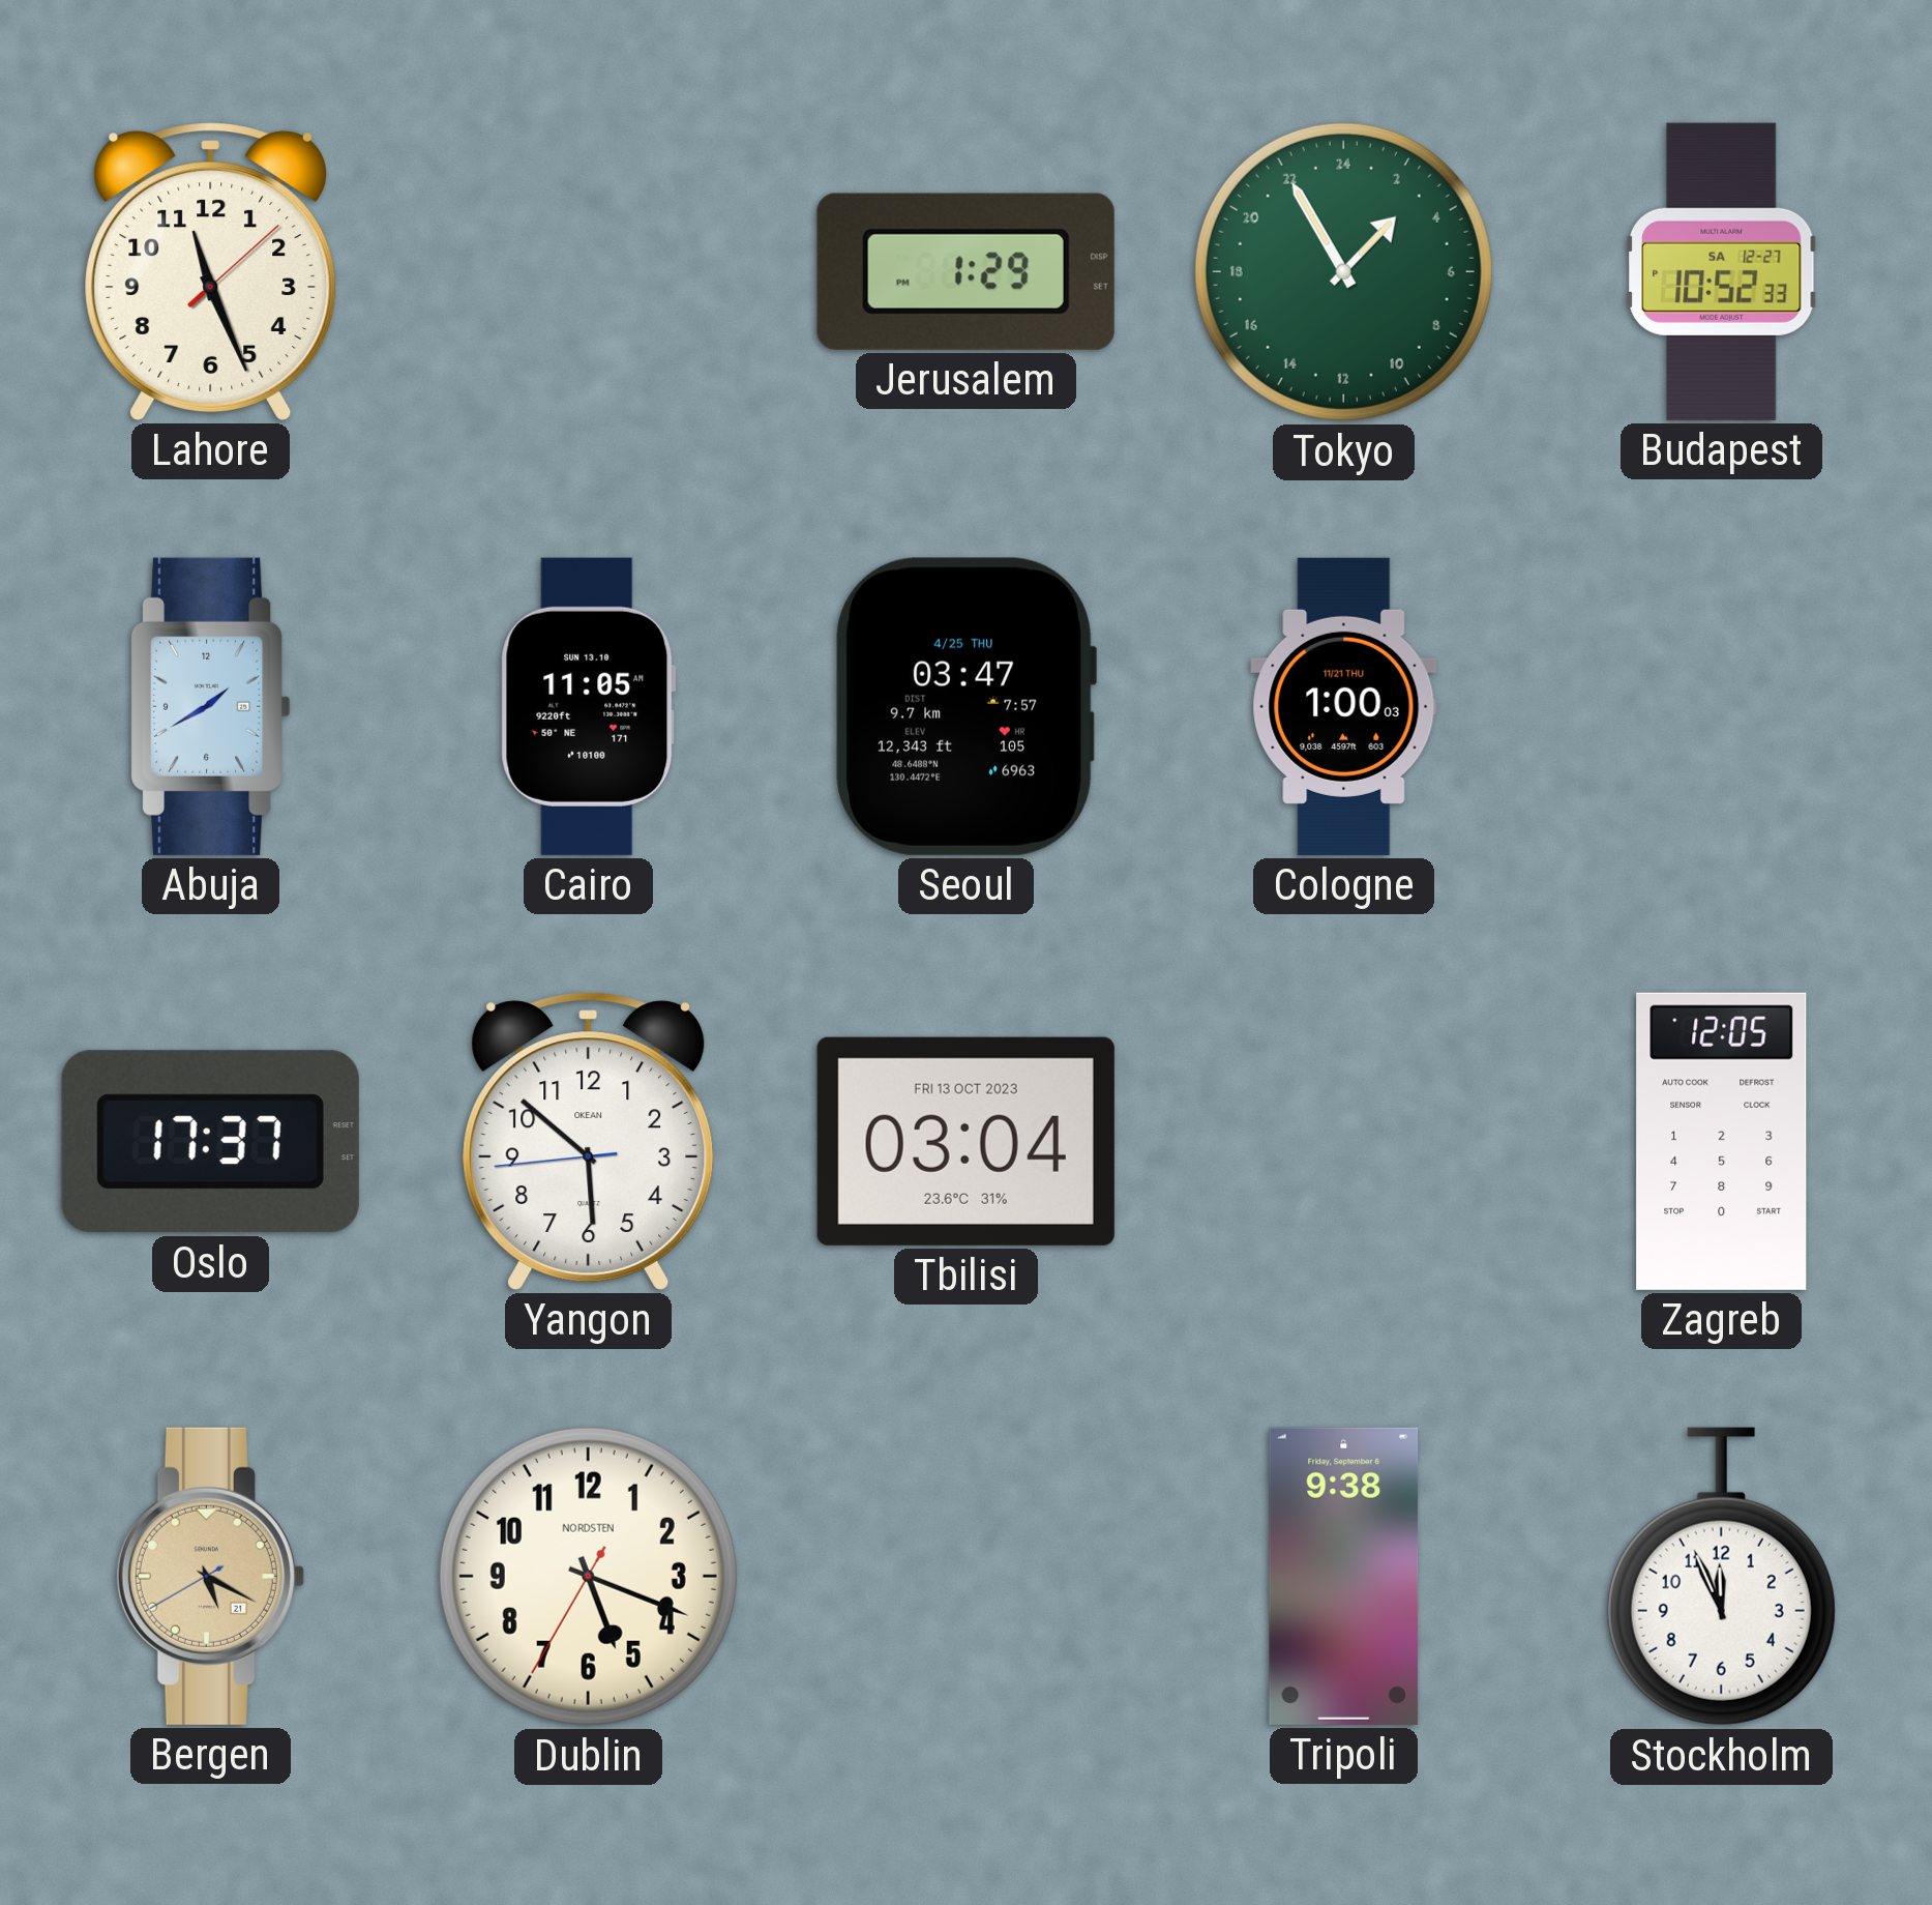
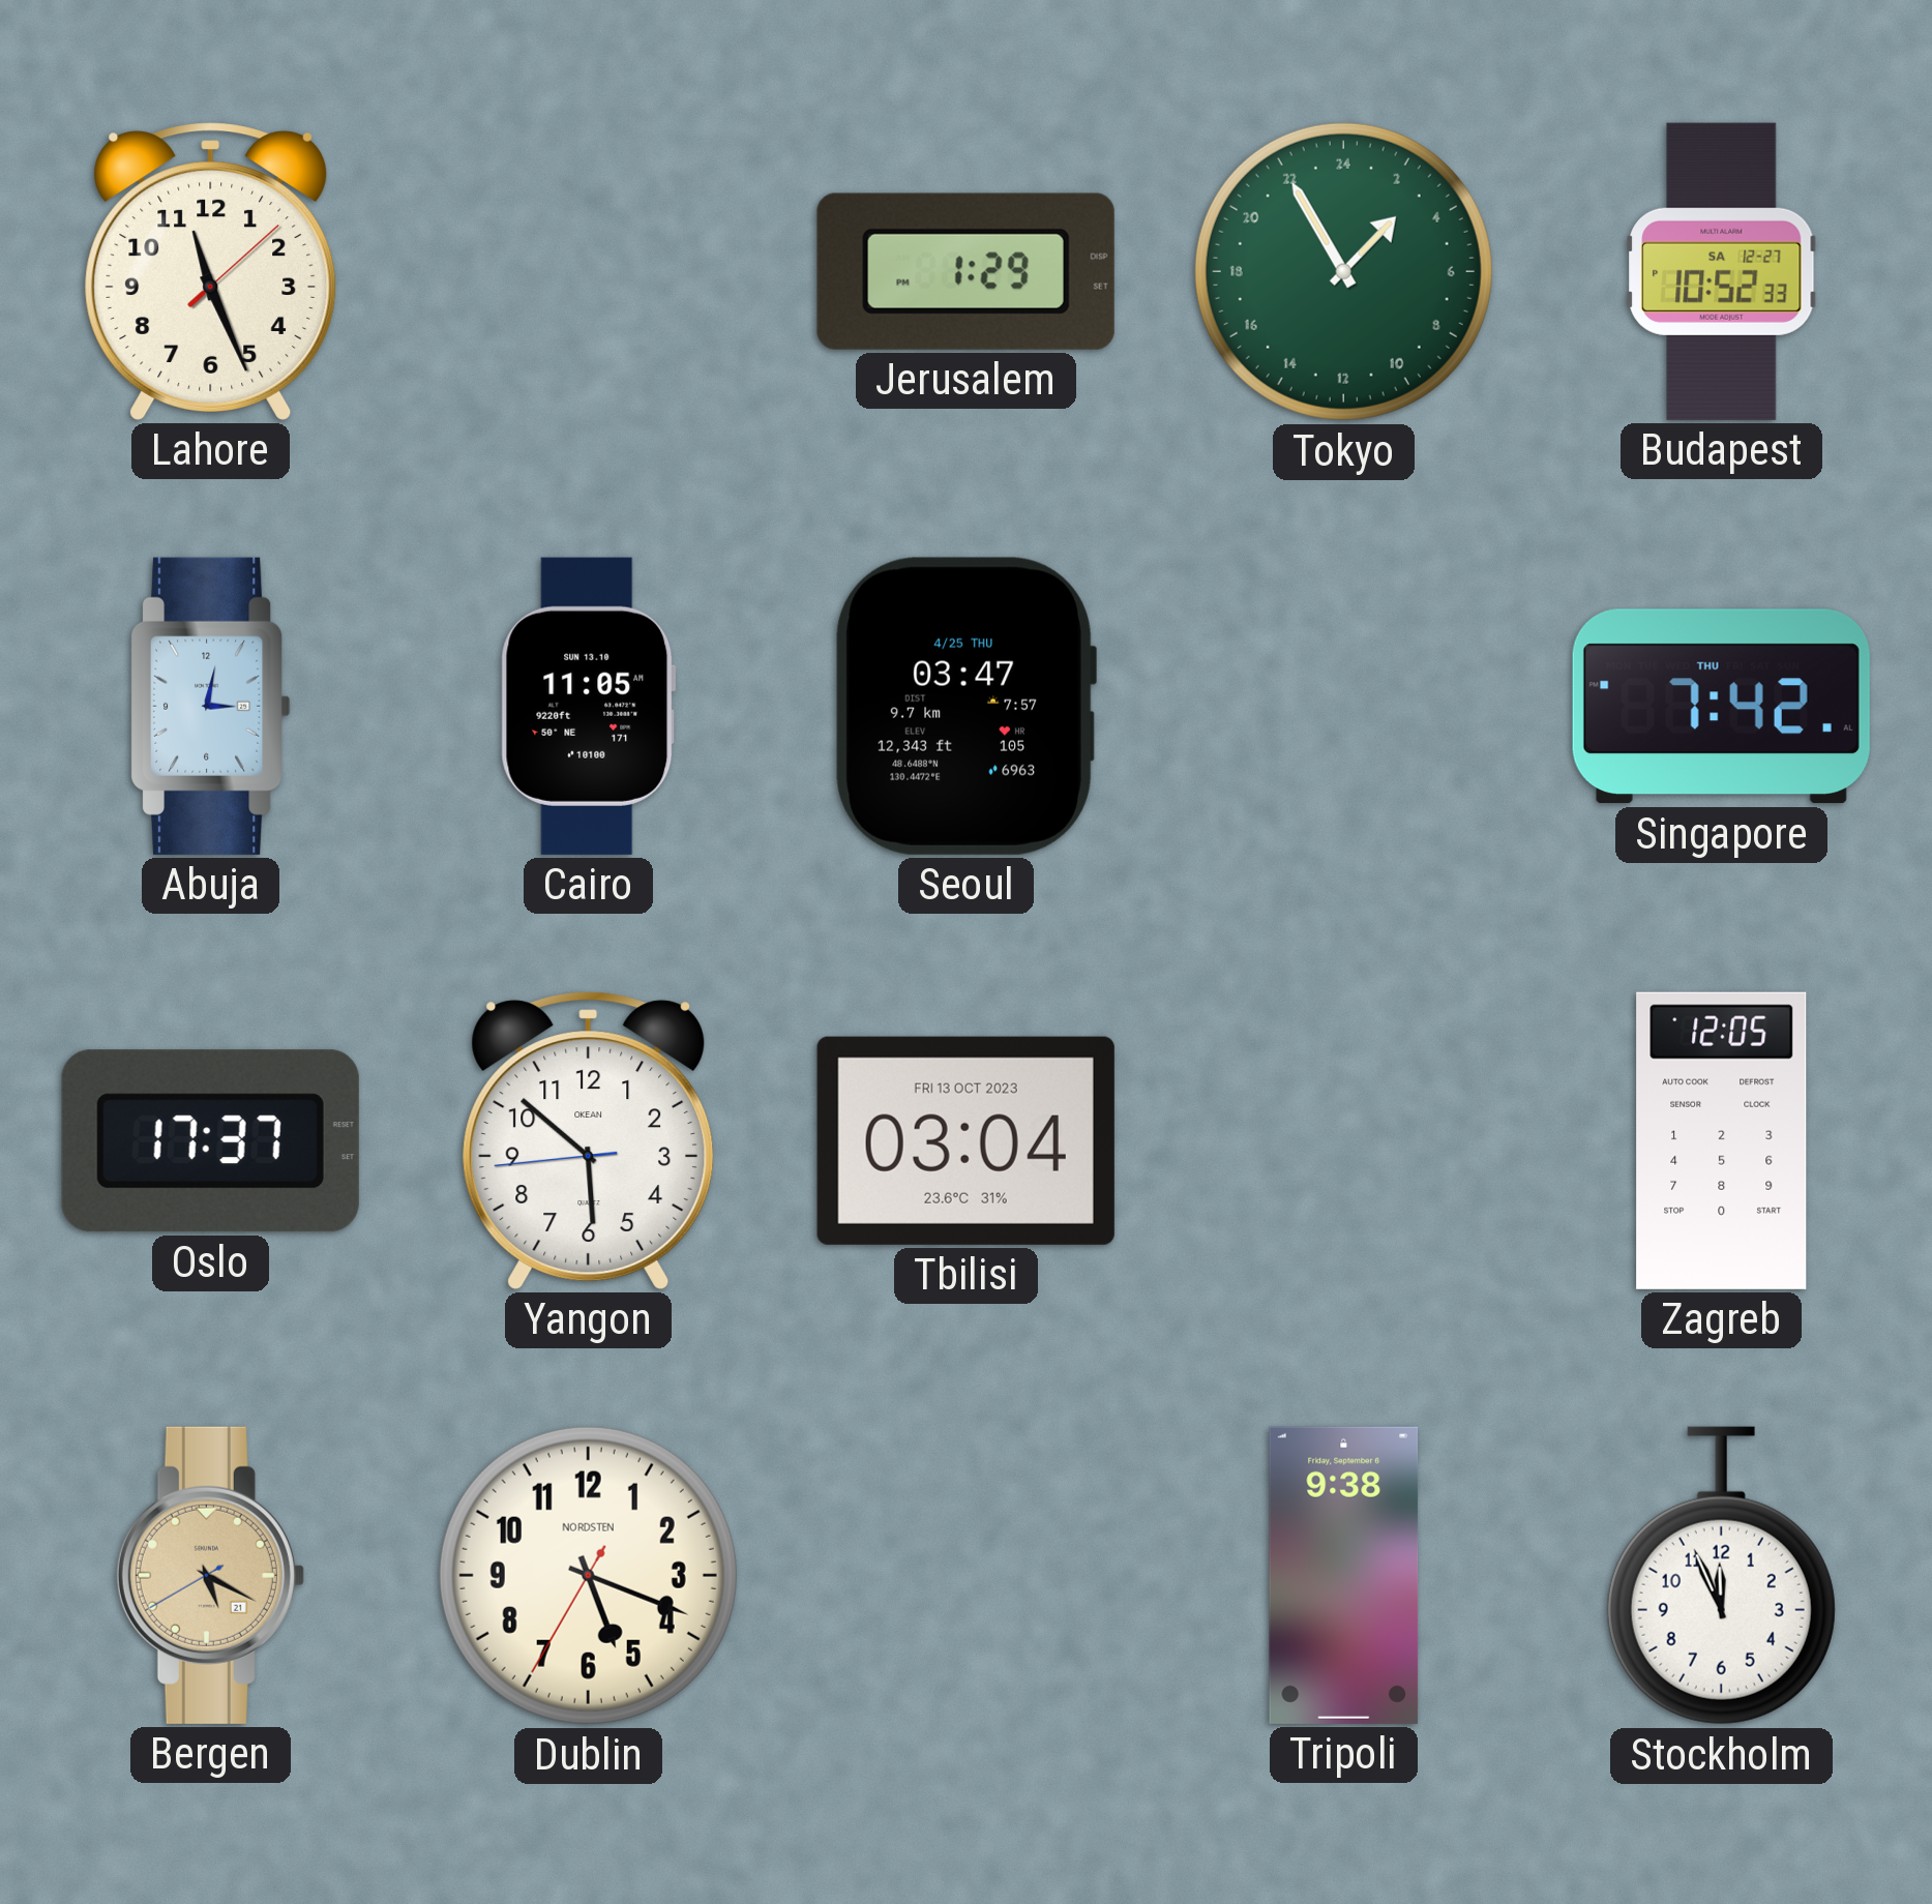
Abuja: 1:40 -> 3:02 (211, 706)
Cologne: 1:00 -> none (1344, 706)
Singapore: none -> 7:42 (1721, 707)
